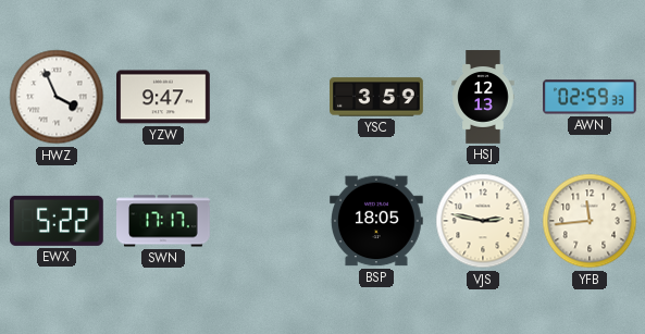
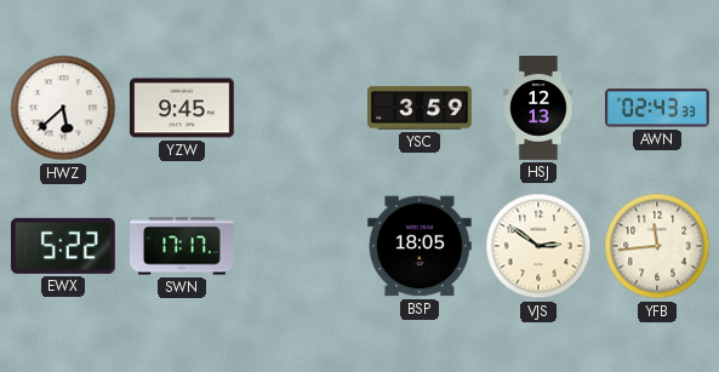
HWZ: 3:56 -> 5:38 (63, 108)
YZW: 9:47 -> 9:45 (183, 108)
AWN: 02:59 -> 02:43 (658, 108)
VJS: 2:47 -> 2:51 (538, 246)
